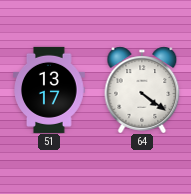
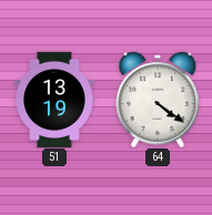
51: 13:17 -> 13:19 (54, 100)
